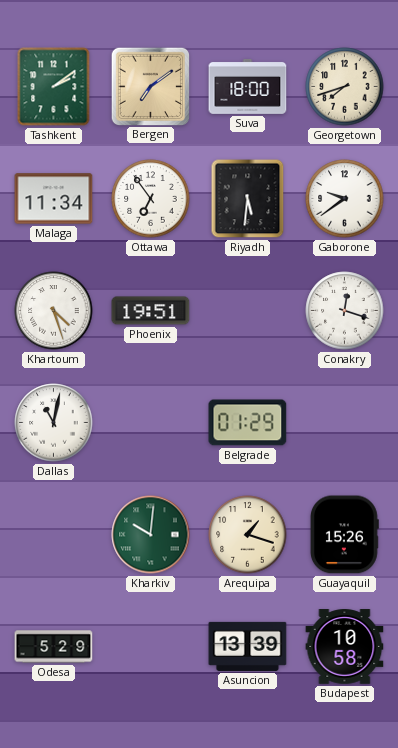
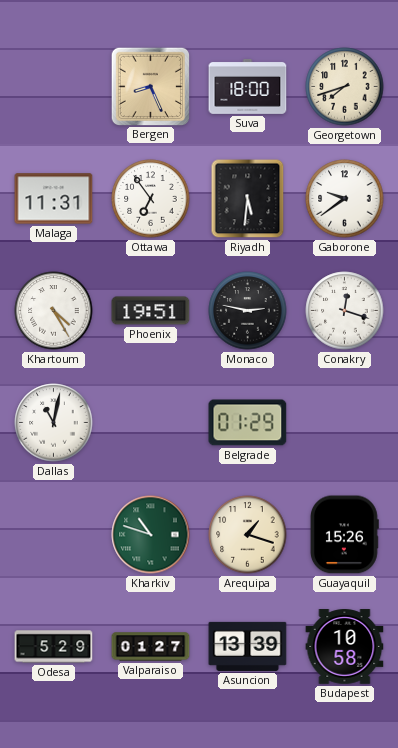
Tashkent: 2:09 -> none (54, 87)
Bergen: 7:09 -> 8:26 (150, 86)
Malaga: 11:34 -> 11:31 (54, 199)
Khartoum: 4:27 -> 4:25 (54, 311)
Monaco: none -> 2:47 (248, 311)
Kharkiv: 10:01 -> 10:48 (151, 535)
Valparaiso: none -> 01:27 (151, 647)
